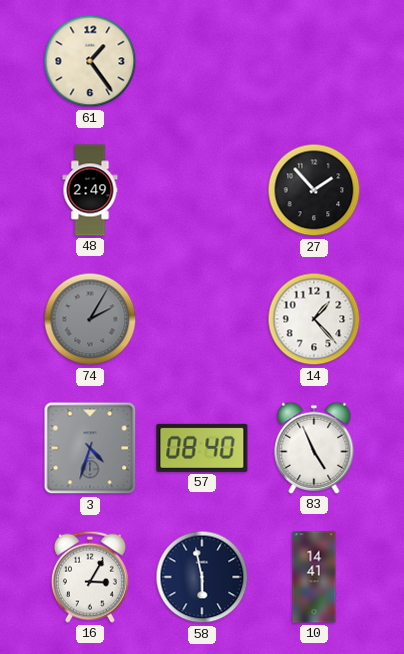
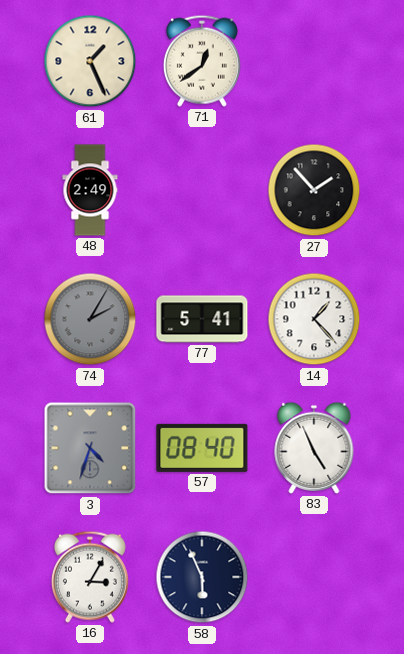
61: 1:24 -> 1:26 (90, 61)
71: none -> 12:39 (202, 61)
77: none -> 5:41 (202, 319)
58: 5:58 -> 5:56 (202, 577)
10: 14:41 -> none (314, 577)
